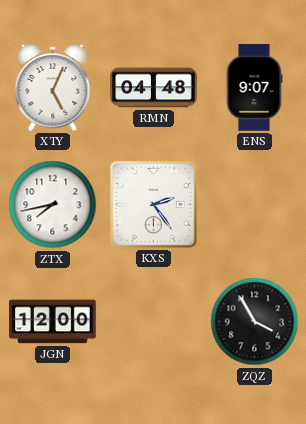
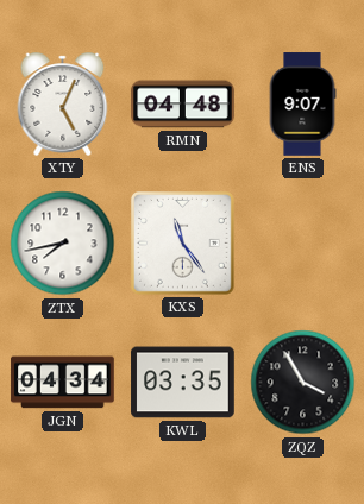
KXS: 2:24 -> 11:24 (182, 242)
JGN: 12:00 -> 04:34 (63, 383)
KWL: none -> 03:35 (183, 383)
